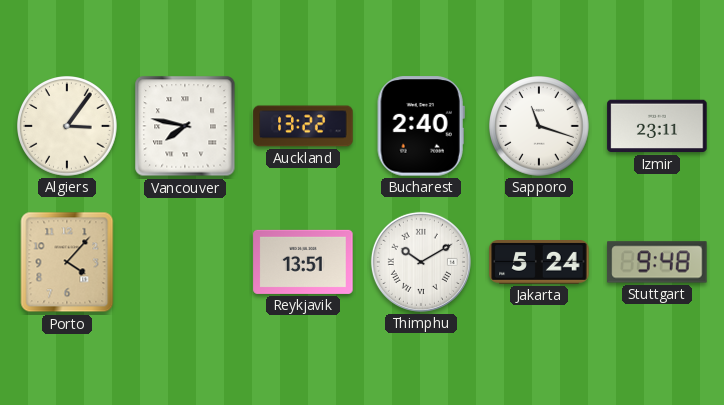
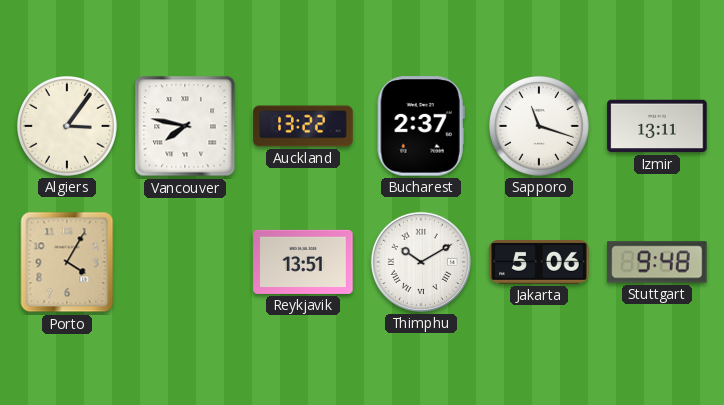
Bucharest: 2:40 -> 2:37 (421, 126)
Izmir: 23:11 -> 13:11 (657, 126)
Porto: 4:07 -> 4:05 (67, 262)
Jakarta: 5:24 -> 5:06 (539, 263)
